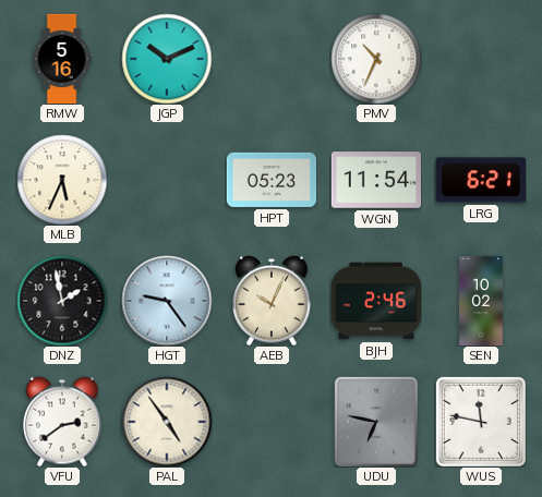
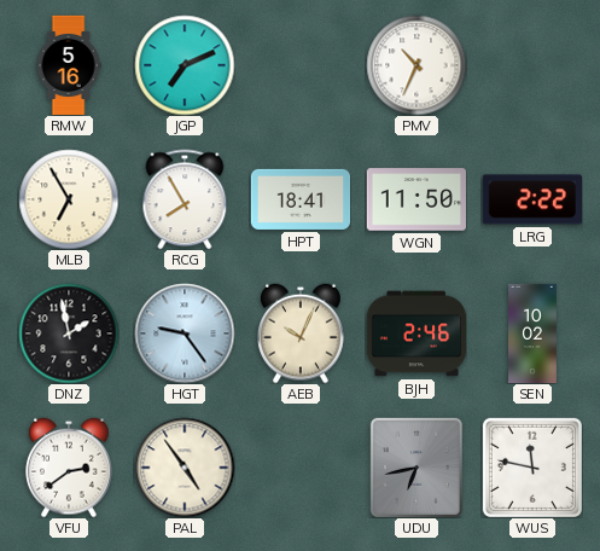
JGP: 10:11 -> 7:11 (185, 65)
MLB: 5:34 -> 6:55 (69, 199)
RCG: none -> 7:55 (185, 199)
HPT: 05:23 -> 18:41 (299, 199)
WGN: 11:54 -> 11:50 (415, 199)
LRG: 6:21 -> 2:22 (532, 199)
UDU: 6:47 -> 6:43 (416, 468)
